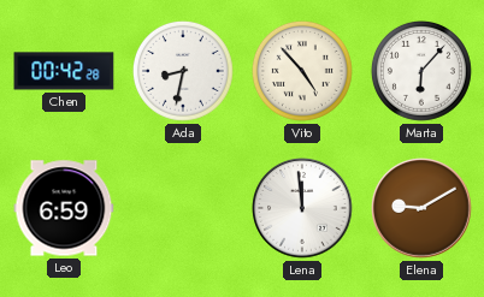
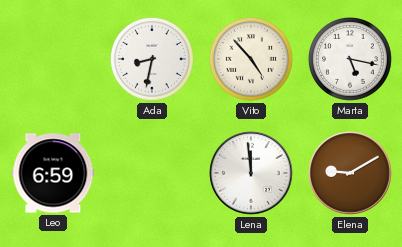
Chen: 00:42 -> none (64, 71)
Marta: 6:07 -> 5:17 (350, 59)
